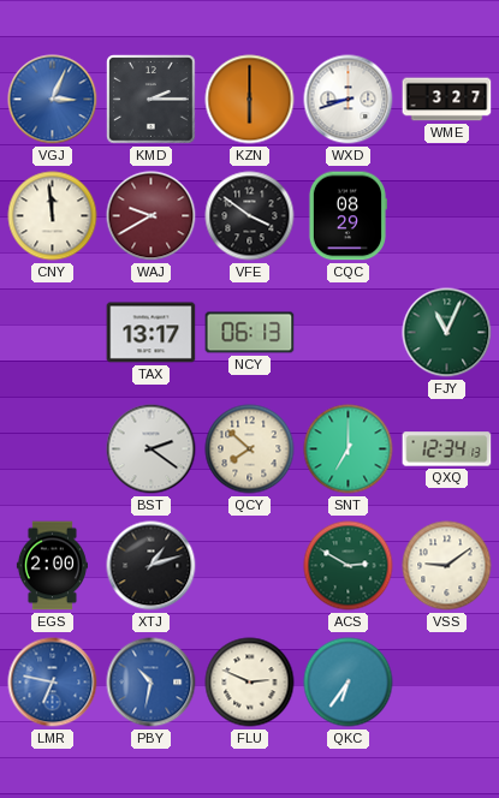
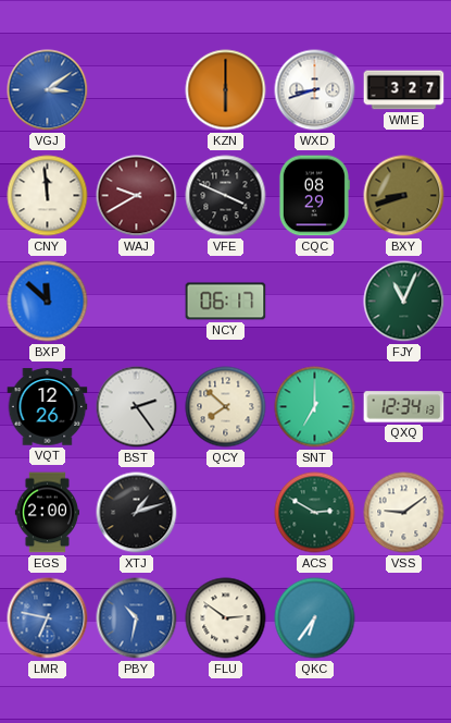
VGJ: 3:04 -> 3:09 (48, 90)
KMD: 2:15 -> none (152, 100)
VFE: 3:51 -> 3:49 (226, 196)
BXY: none -> 8:42 (404, 196)
BXP: none -> 11:52 (48, 302)
TAX: 13:17 -> none (152, 333)
NCY: 06:13 -> 06:17 (226, 302)
VQT: none -> 12:26 (48, 407)
BST: 2:21 -> 2:24 (137, 407)
FLU: 2:49 -> 2:51 (226, 618)
